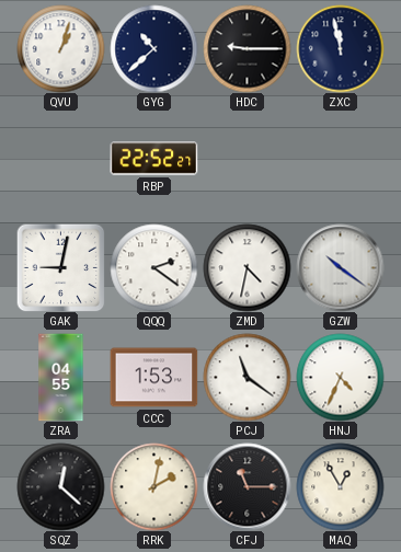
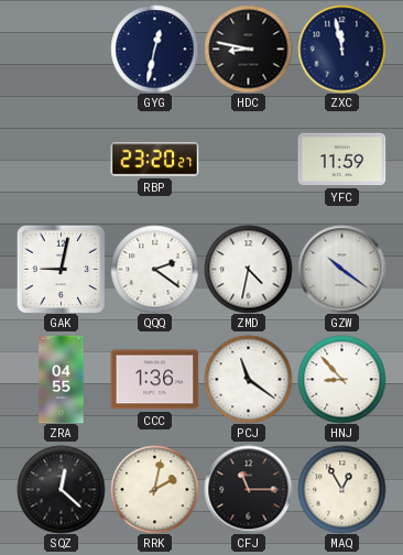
QVU: 1:03 -> none (60, 48)
GYG: 10:38 -> 12:32 (154, 48)
HDC: 9:15 -> 8:47 (248, 48)
RBP: 22:52 -> 23:20 (154, 160)
YFC: none -> 11:59 (341, 160)
CCC: 1:53 -> 1:36 (154, 380)
HNJ: 4:34 -> 8:53 (341, 379)
